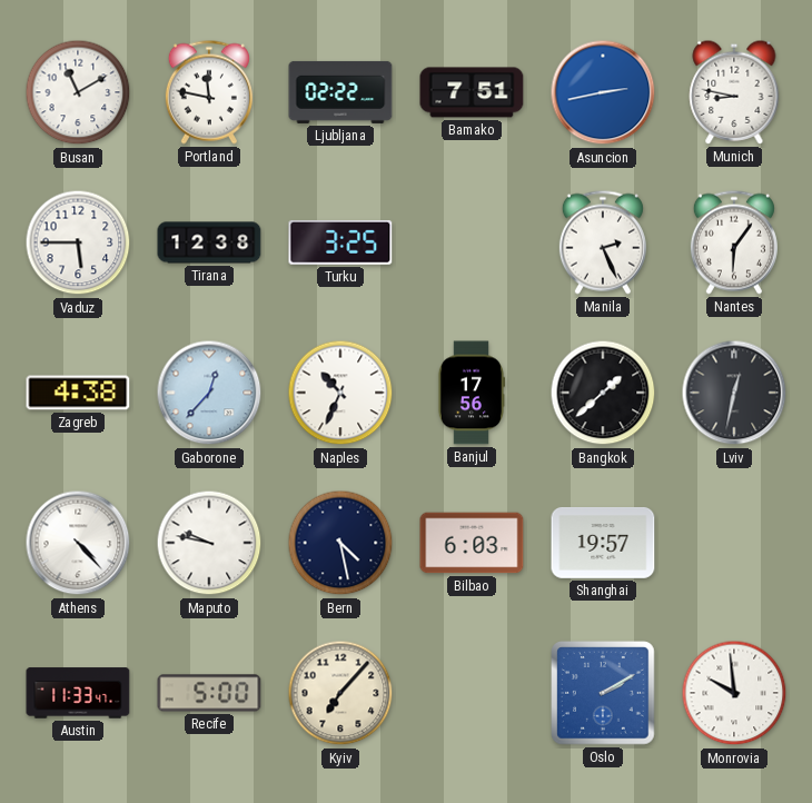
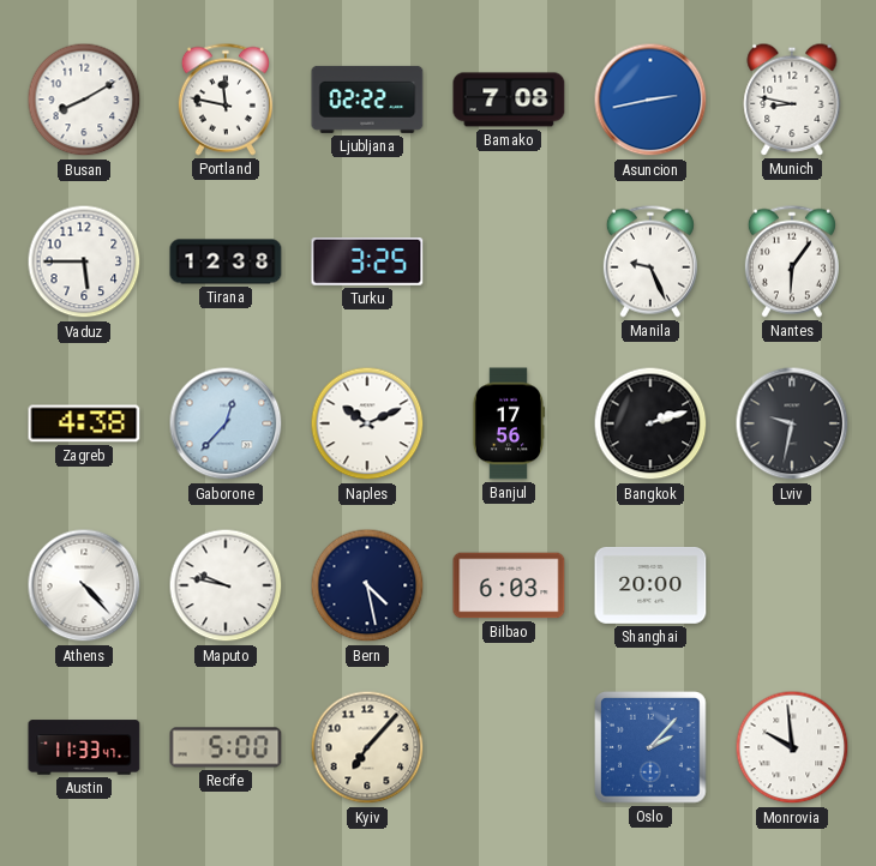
Busan: 11:10 -> 8:10 (84, 100)
Bamako: 7:51 -> 7:08 (509, 100)
Manila: 2:26 -> 9:26 (650, 261)
Naples: 10:34 -> 10:11 (367, 423)
Bangkok: 1:38 -> 2:12 (650, 423)
Lviv: 12:32 -> 9:32 (792, 423)
Shanghai: 19:57 -> 20:00 (650, 585)
Oslo: 2:10 -> 2:07 (652, 748)
